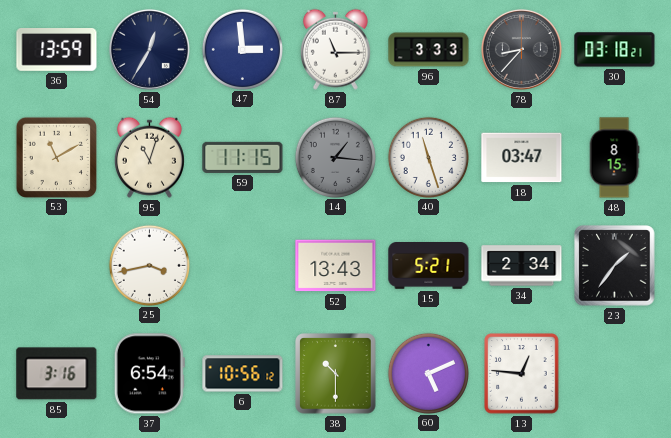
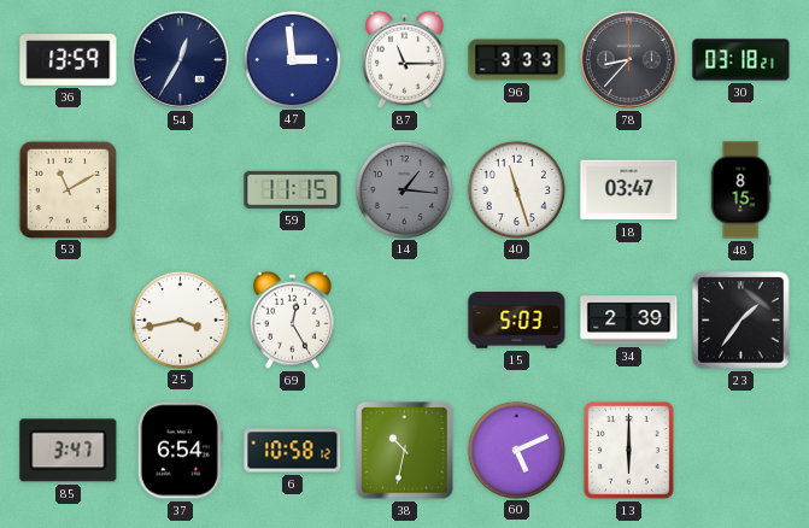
95: 11:03 -> none (149, 157)
69: none -> 12:25 (292, 319)
52: 13:43 -> none (336, 266)
15: 5:21 -> 5:03 (517, 321)
34: 2:34 -> 2:39 (629, 321)
85: 3:16 -> 3:47 (69, 451)
6: 10:56 -> 10:58 (293, 451)
38: 10:30 -> 10:32 (405, 451)
13: 12:46 -> 6:00 (629, 451)
